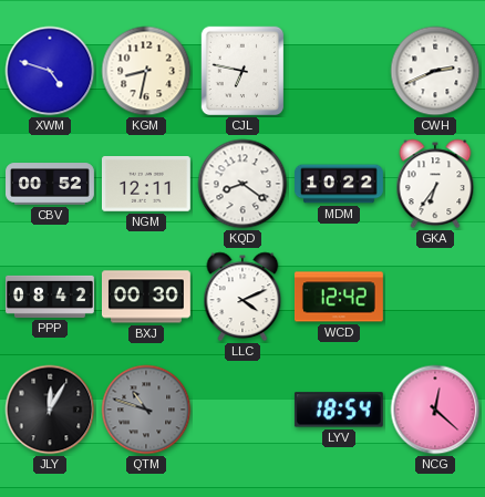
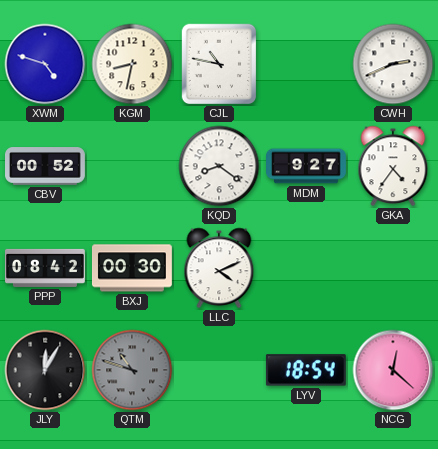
CJL: 6:47 -> 10:47 (219, 64)
NGM: 12:11 -> none (146, 185)
MDM: 10:22 -> 9:27 (307, 166)
GKA: 6:36 -> 4:36 (393, 166)
WCD: 12:42 -> none (340, 297)
